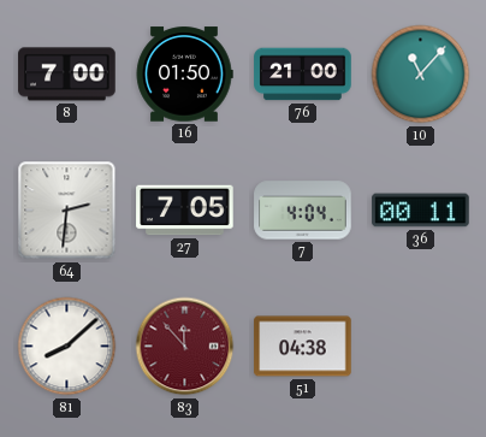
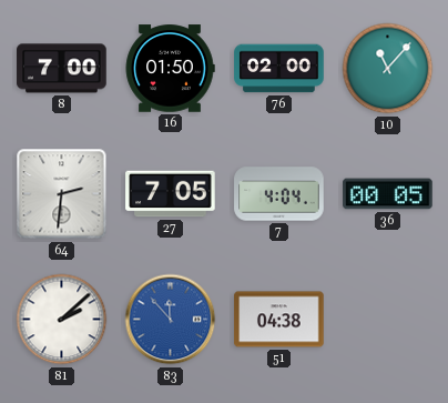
76: 21:00 -> 02:00 (279, 69)
36: 00:11 -> 00:05 (388, 194)
81: 8:08 -> 2:08 (62, 320)
83 dial: burgundy -> blue (171, 320)
